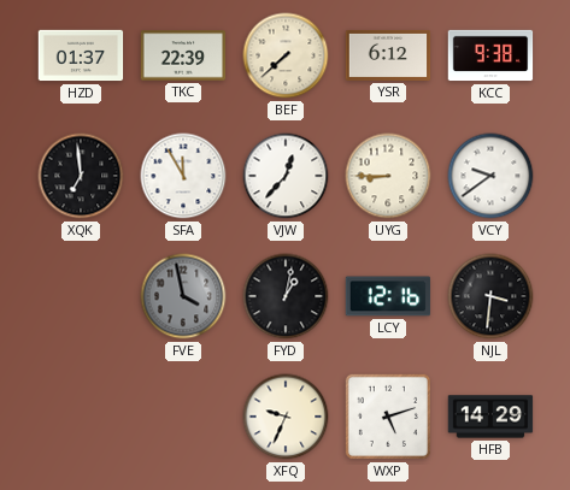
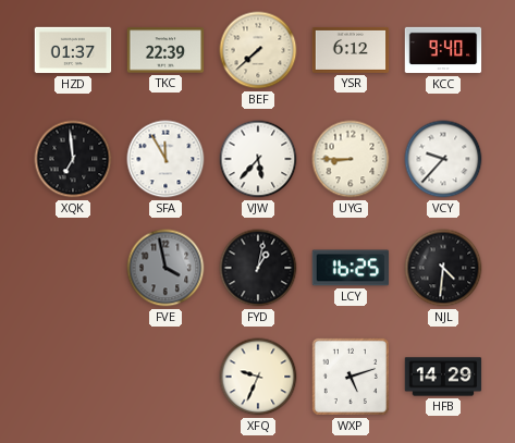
KCC: 9:38 -> 9:40 (443, 50)
VJW: 12:37 -> 5:37 (258, 159)
VCY: 9:39 -> 9:37 (443, 159)
LCY: 12:16 -> 16:25 (351, 268)
NJL: 3:31 -> 4:31 (443, 268)
